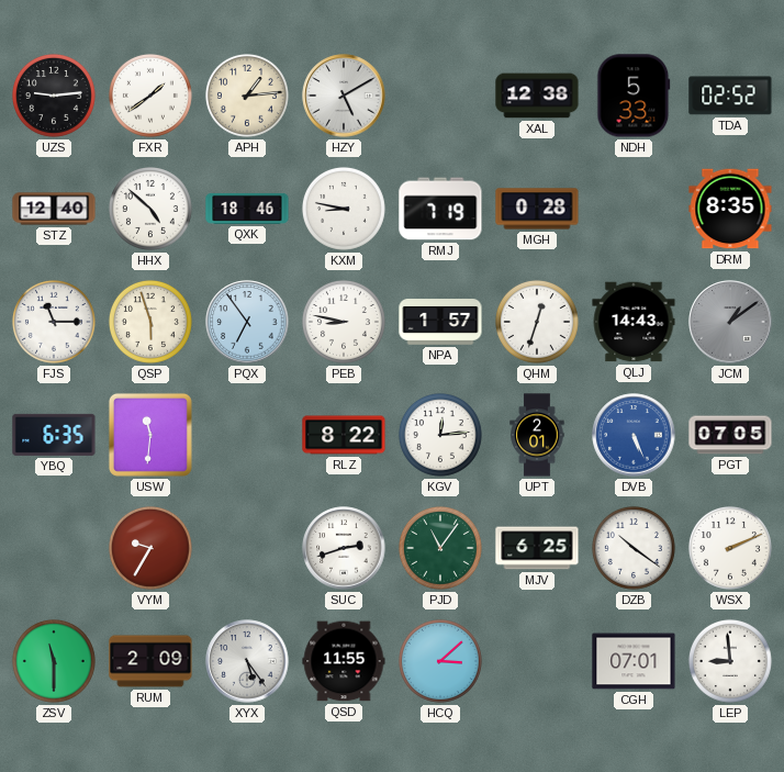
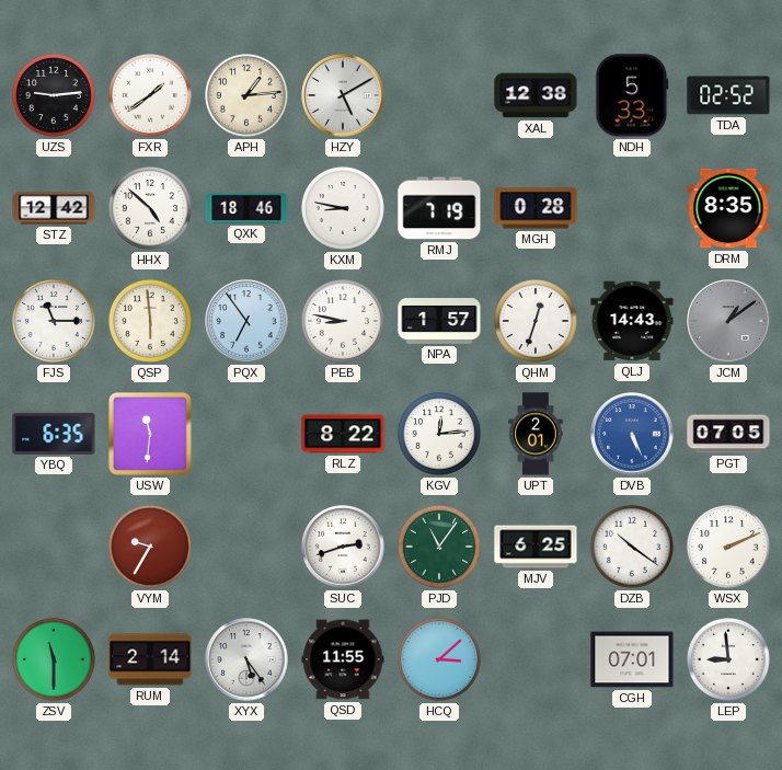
STZ: 12:40 -> 12:42 (54, 208)
QSP: 5:57 -> 5:59 (150, 321)
RUM: 2:09 -> 2:14 (150, 659)
